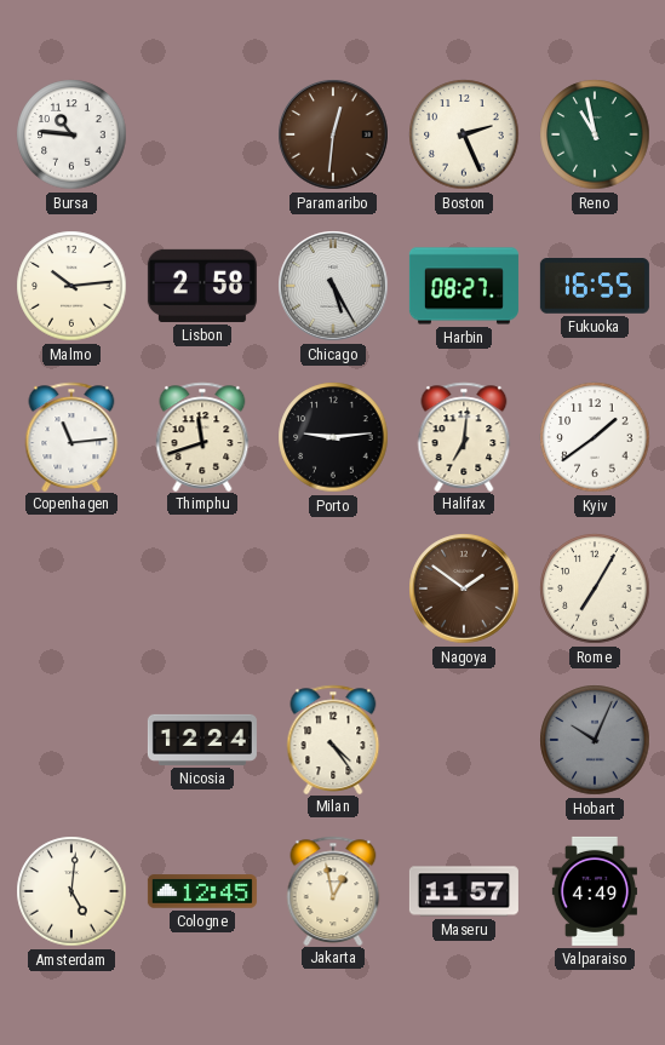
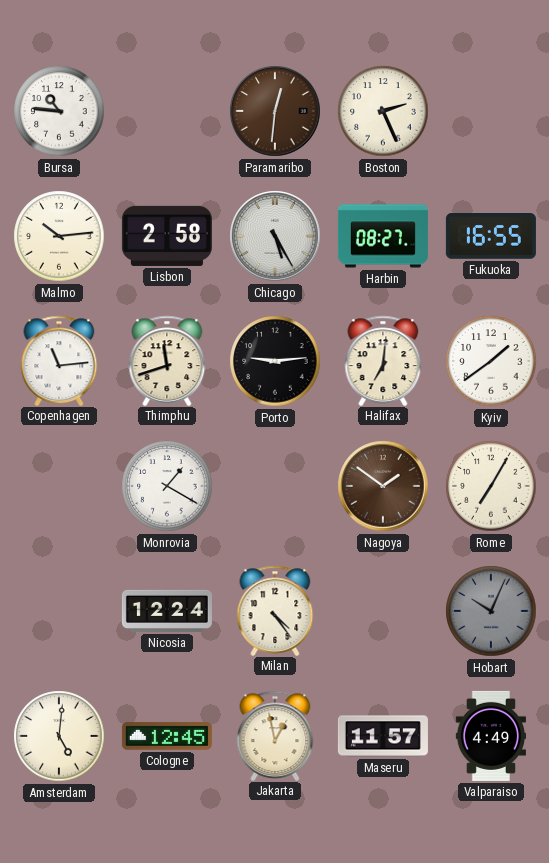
Reno: 10:58 -> none (595, 134)
Monrovia: none -> 1:20 (167, 486)
